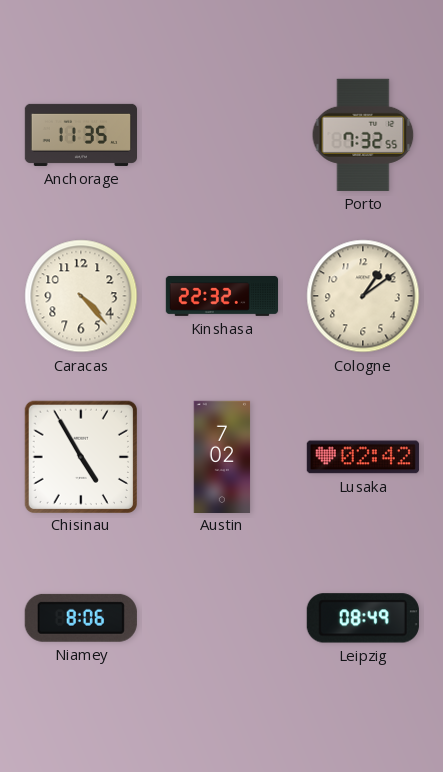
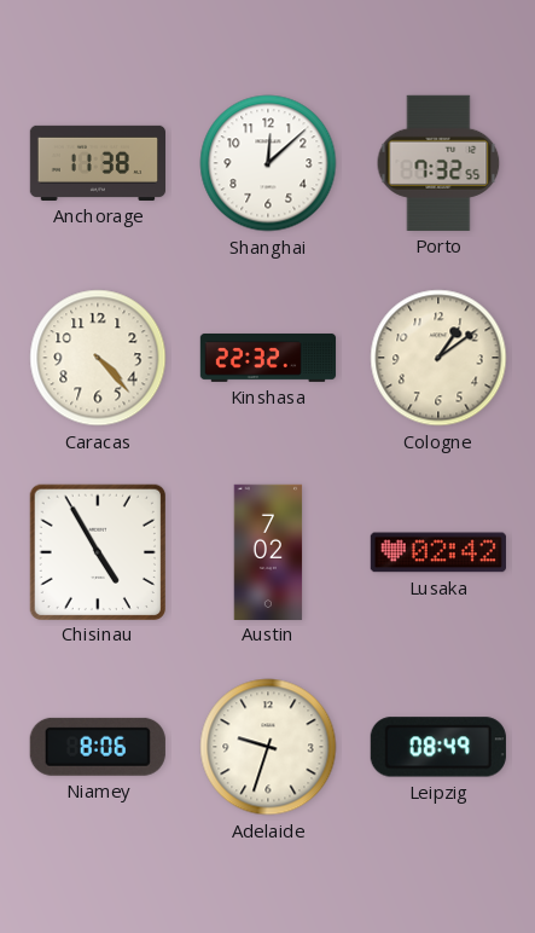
Anchorage: 11:35 -> 11:38 (97, 163)
Shanghai: none -> 12:08 (268, 163)
Adelaide: none -> 9:33 (268, 747)
